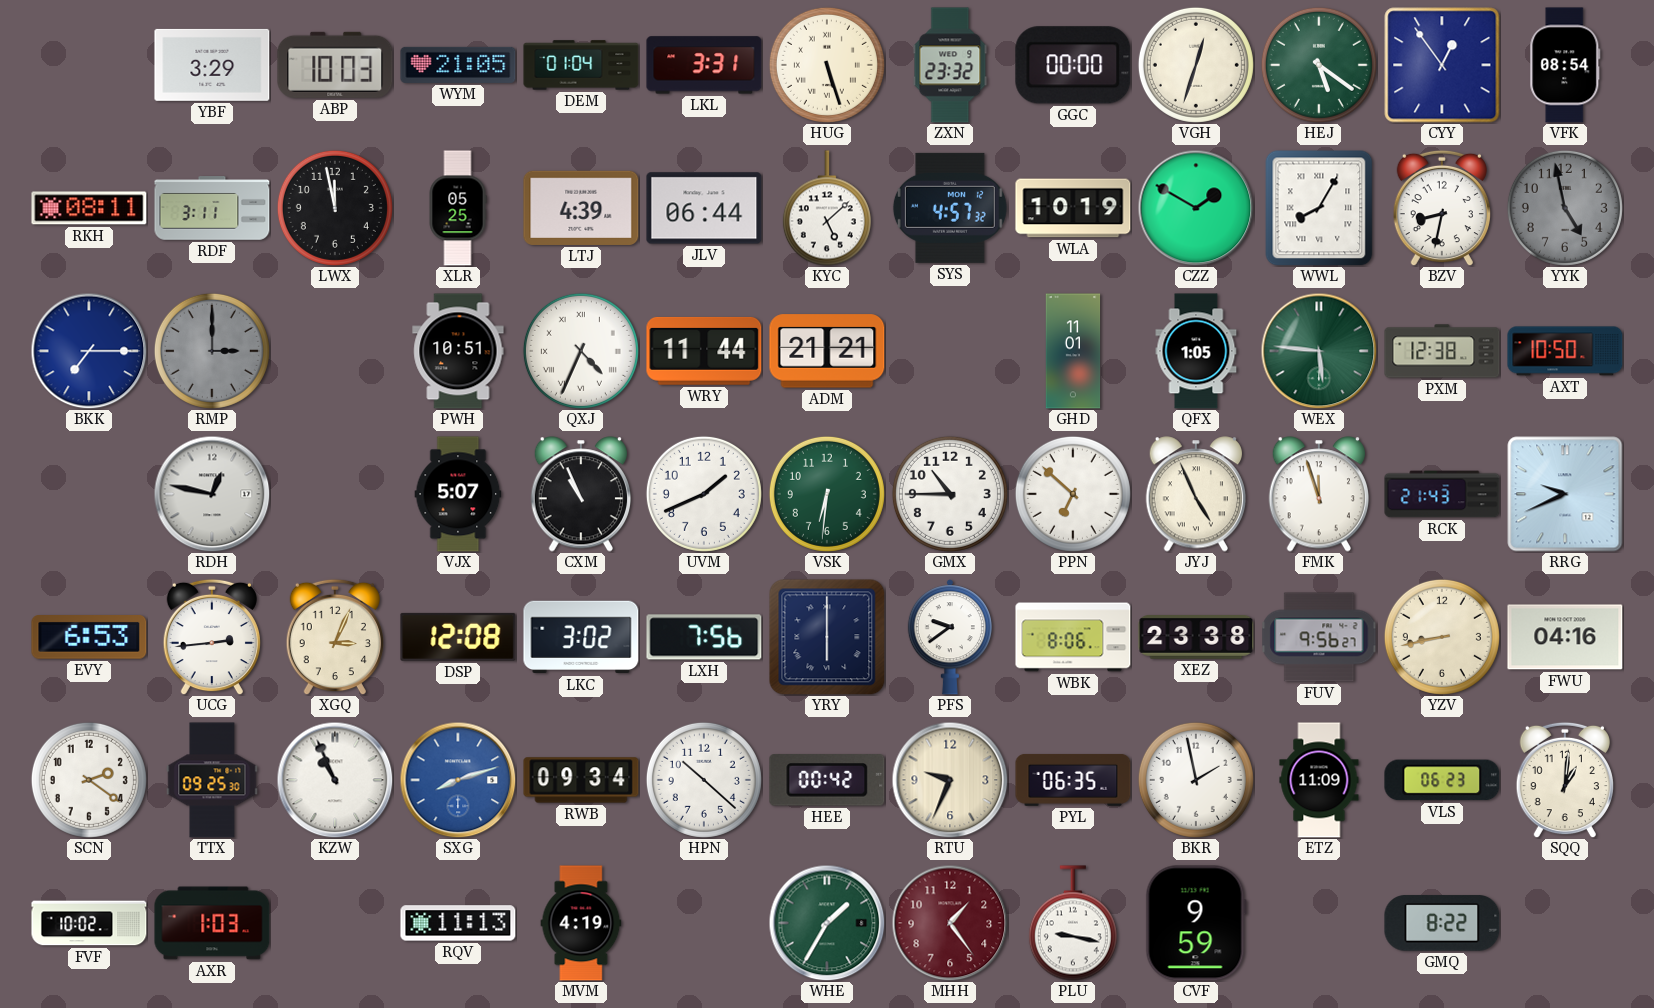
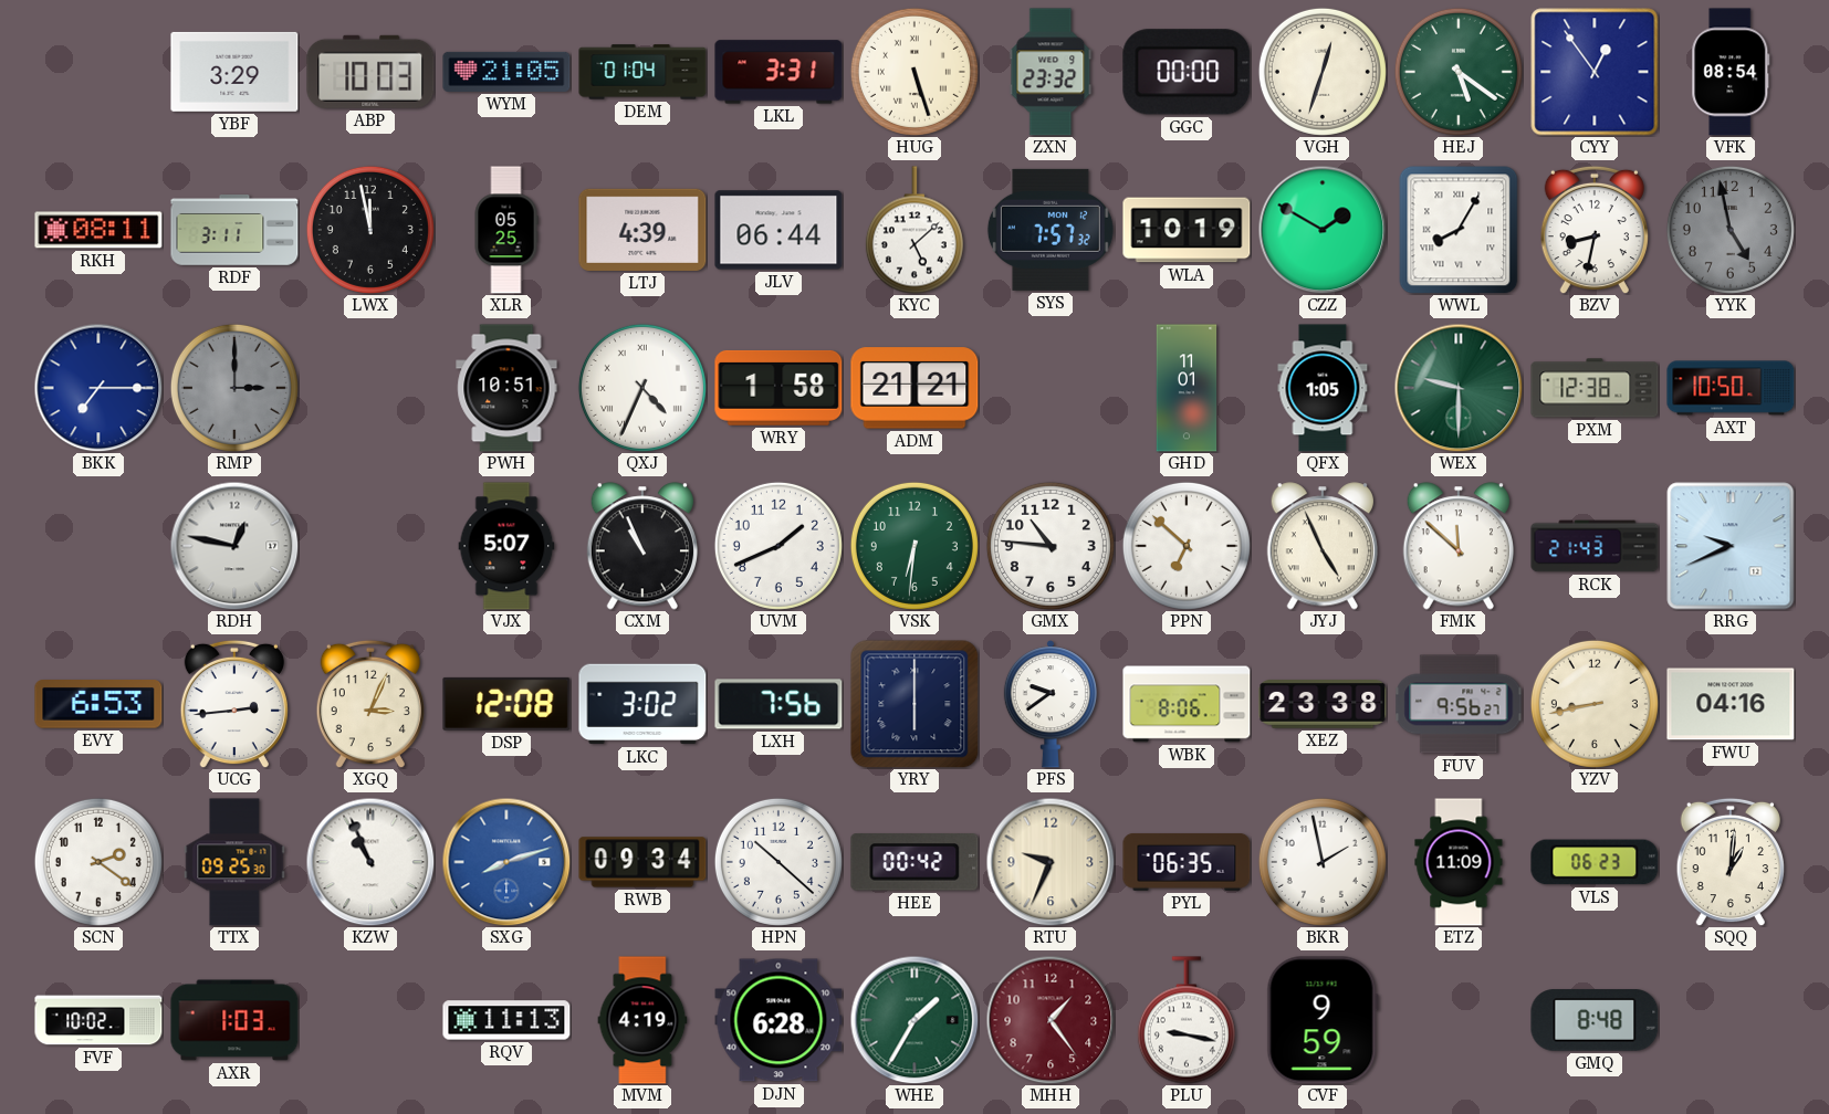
SYS: 4:57 -> 7:57 (1051, 230)
WRY: 11:44 -> 1:58 (778, 388)
WEX: 5:46 -> 9:30 (1459, 388)
GMX: 10:45 -> 10:46 (1051, 546)
FMK: 11:57 -> 11:52 (1457, 546)
DJN: none -> 6:28 (778, 1020)
GMQ: 8:22 -> 8:48 (1595, 1020)
